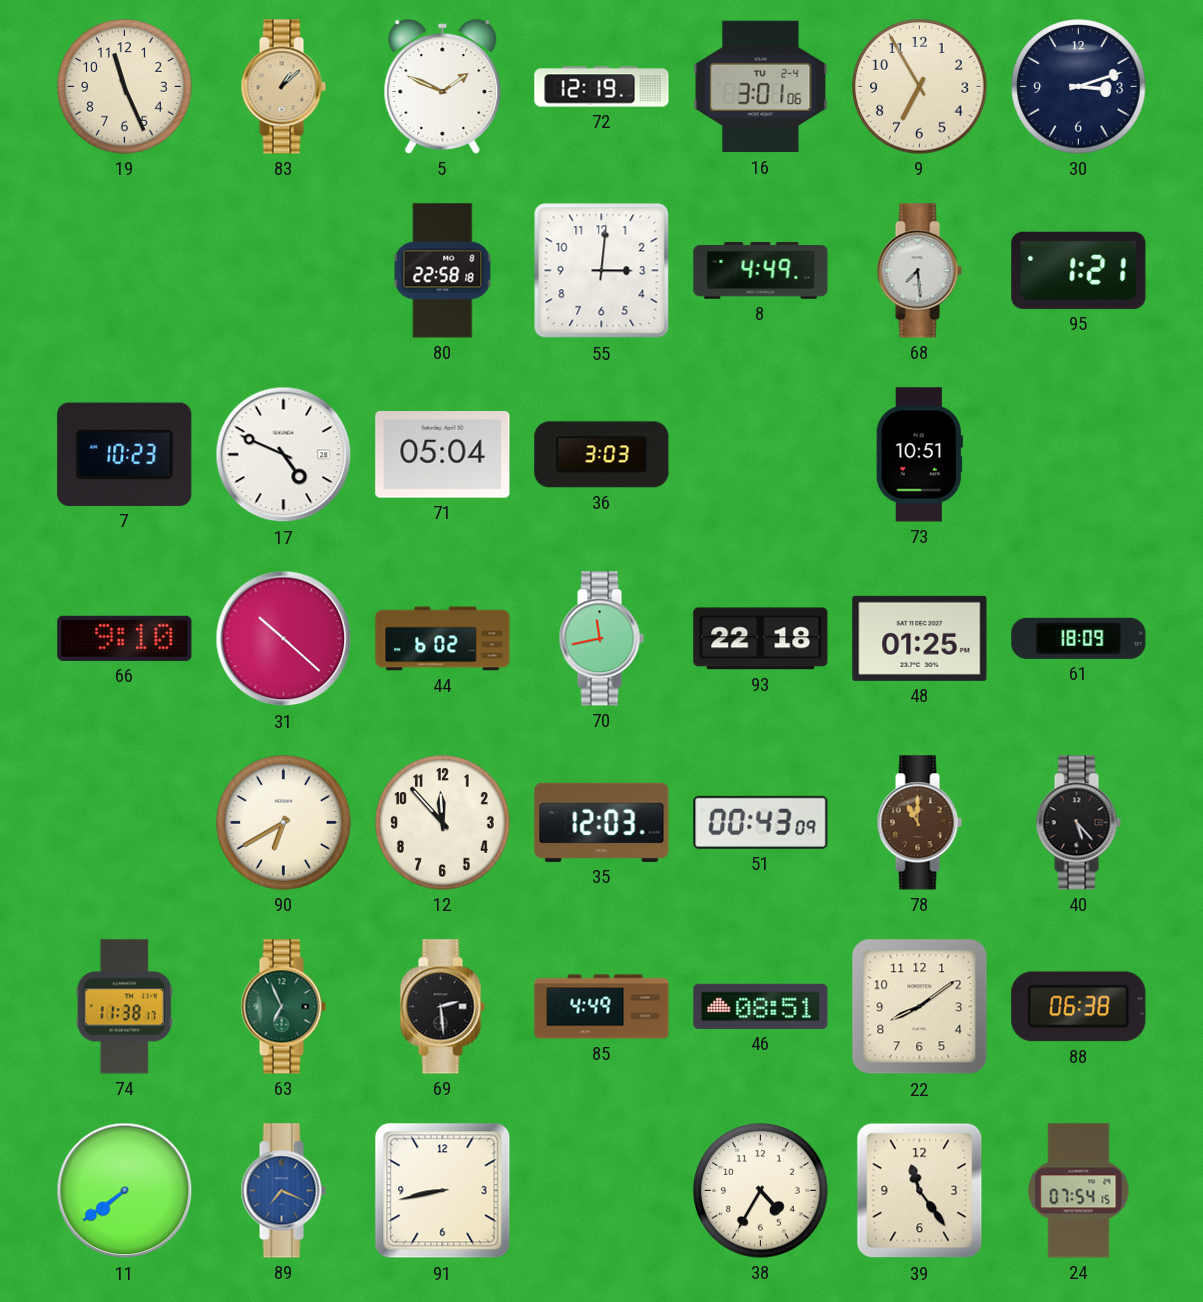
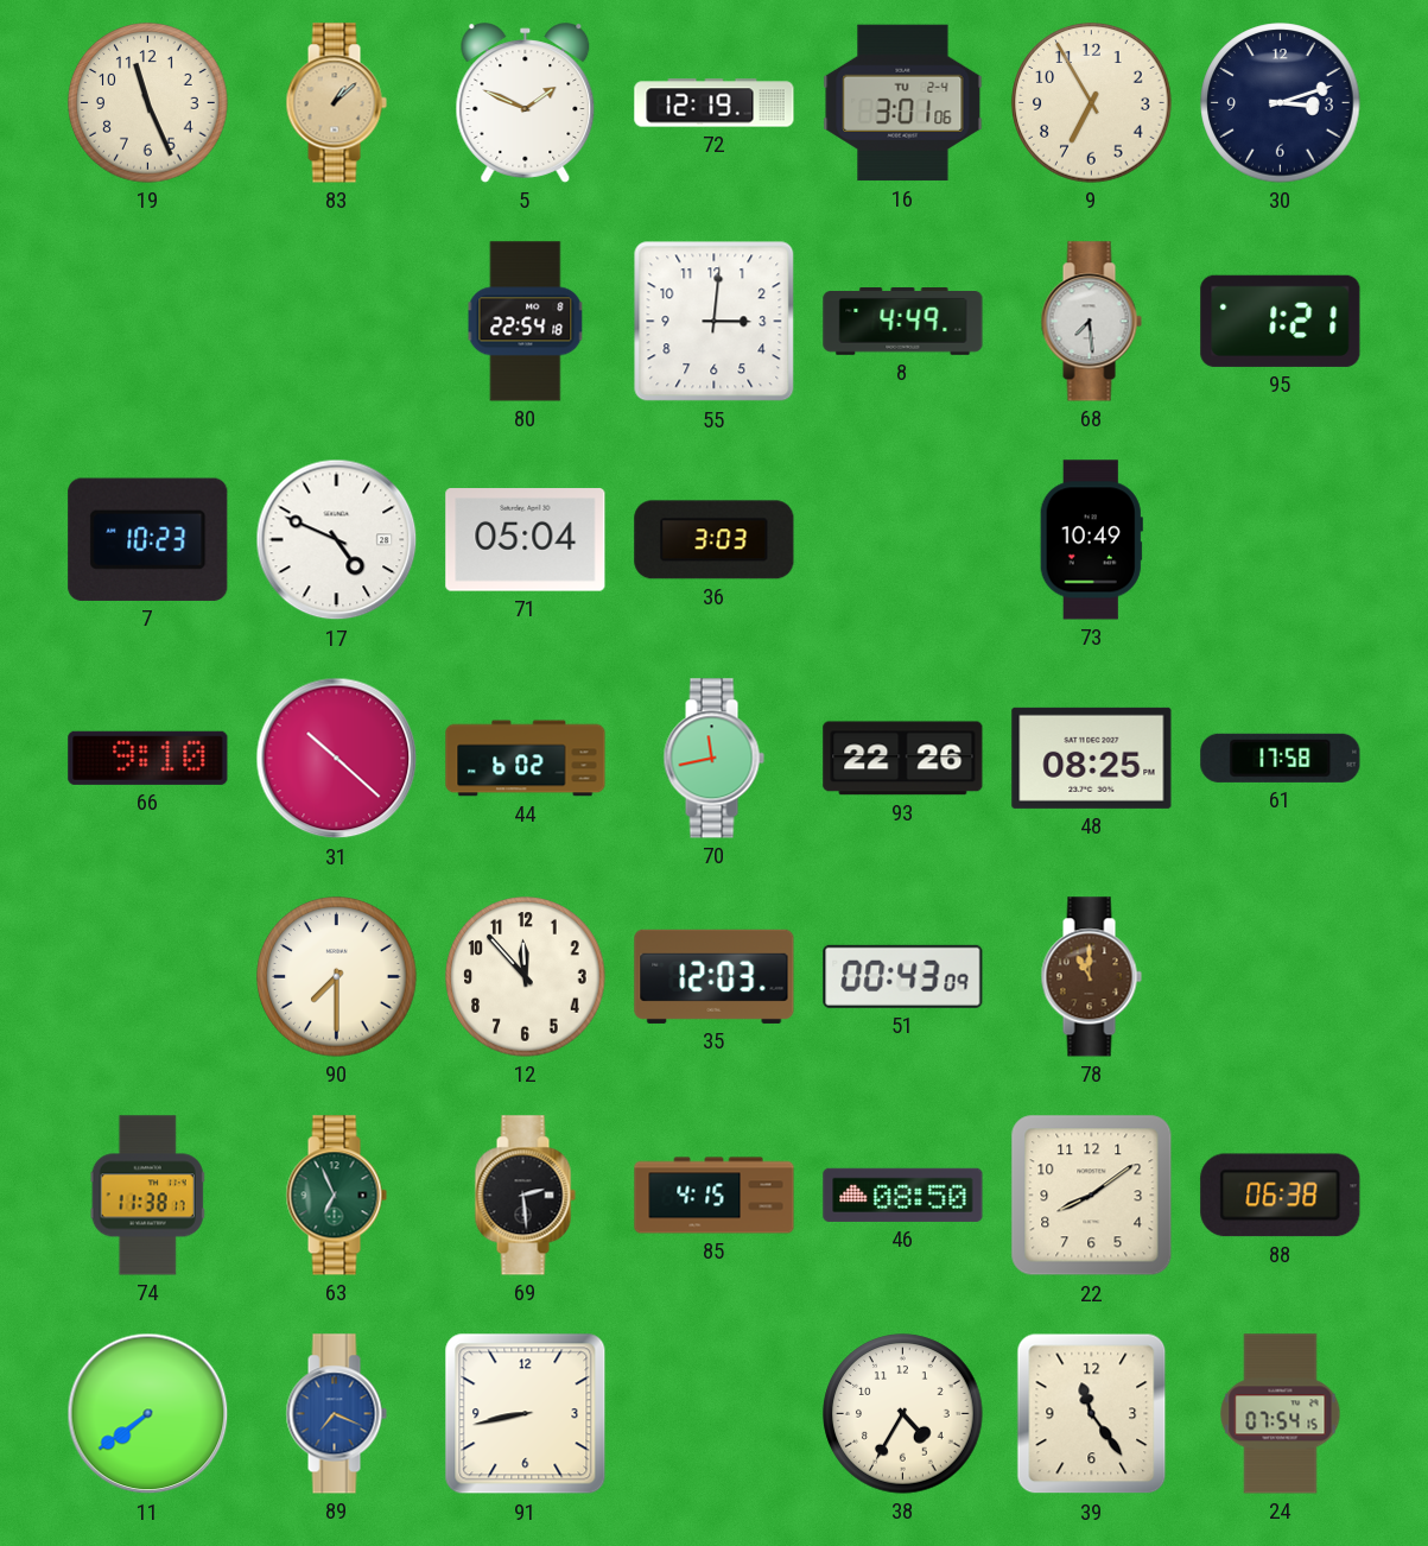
80: 22:58 -> 22:54 (526, 322)
73: 10:51 -> 10:49 (1091, 540)
93: 22:18 -> 22:26 (903, 759)
48: 01:25 -> 08:25 (1092, 758)
61: 18:09 -> 17:58 (1281, 758)
90: 6:40 -> 7:30 (337, 977)
40: 5:23 -> none (1078, 823)
85: 4:49 -> 4:15 (715, 1196)
46: 08:51 -> 08:50 (903, 1195)
